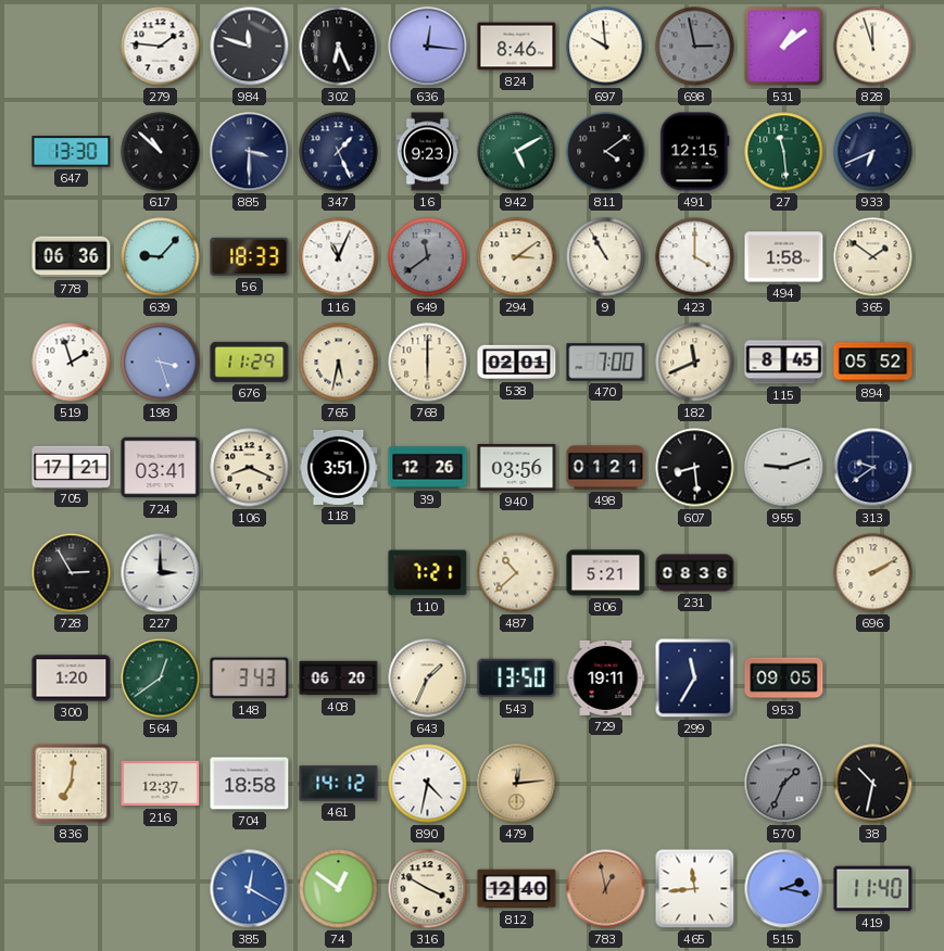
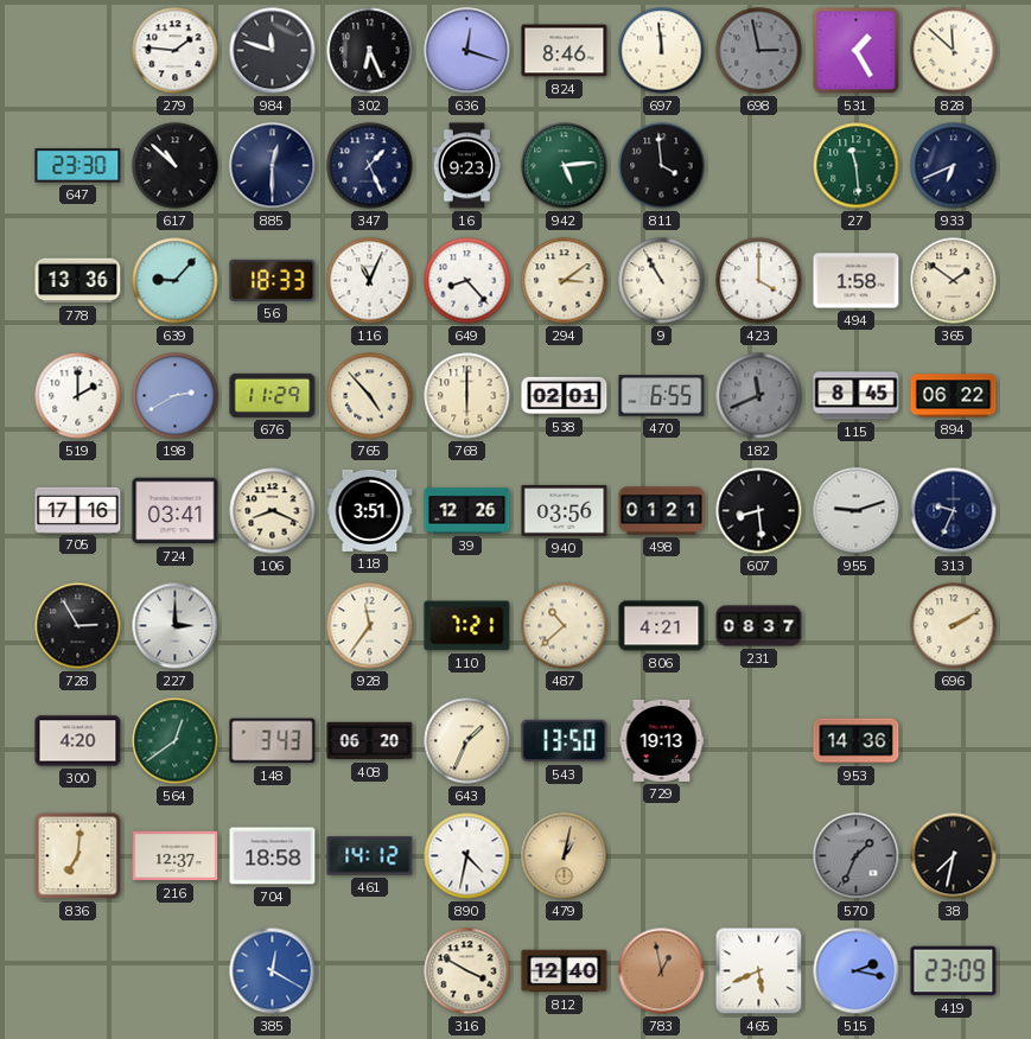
636: 12:16 -> 12:18 (467, 51)
697: 9:59 -> 11:59 (662, 51)
531: 1:09 -> 1:25 (857, 51)
828: 11:57 -> 11:52 (954, 51)
647: 13:30 -> 23:30 (78, 166)
885: 3:30 -> 12:30 (273, 166)
942: 5:10 -> 5:14 (565, 166)
811: 4:09 -> 3:59 (662, 166)
491: 12:15 -> none (695, 152)
778: 06:36 -> 13:36 (78, 281)
649: 11:39 -> 8:23 (467, 281)
649 dial: grey -> white (467, 281)
519: 1:57 -> 2:00 (78, 396)
198: 3:27 -> 2:40 (176, 396)
765: 5:32 -> 4:53 (370, 396)
470: 7:00 -> 6:55 (662, 396)
182 dial: cream -> grey (759, 396)
894: 05:52 -> 06:22 (954, 396)
705: 17:21 -> 17:16 (78, 510)
313: 9:39 -> 9:34 (954, 511)
928: none -> 11:36 (370, 626)
806: 5:21 -> 4:21 (662, 626)
231: 08:36 -> 08:37 (759, 626)
300: 1:20 -> 4:20 (78, 741)
729: 19:11 -> 19:13 (662, 740)
299: 11:35 -> none (695, 679)
953: 09:05 -> 14:36 (857, 741)
479: 12:14 -> 1:02 (565, 856)
38: 10:32 -> 7:32 (954, 856)
74: 12:51 -> none (339, 889)
465: 11:44 -> 5:41 (759, 971)
419: 11:40 -> 23:09 (954, 971)
